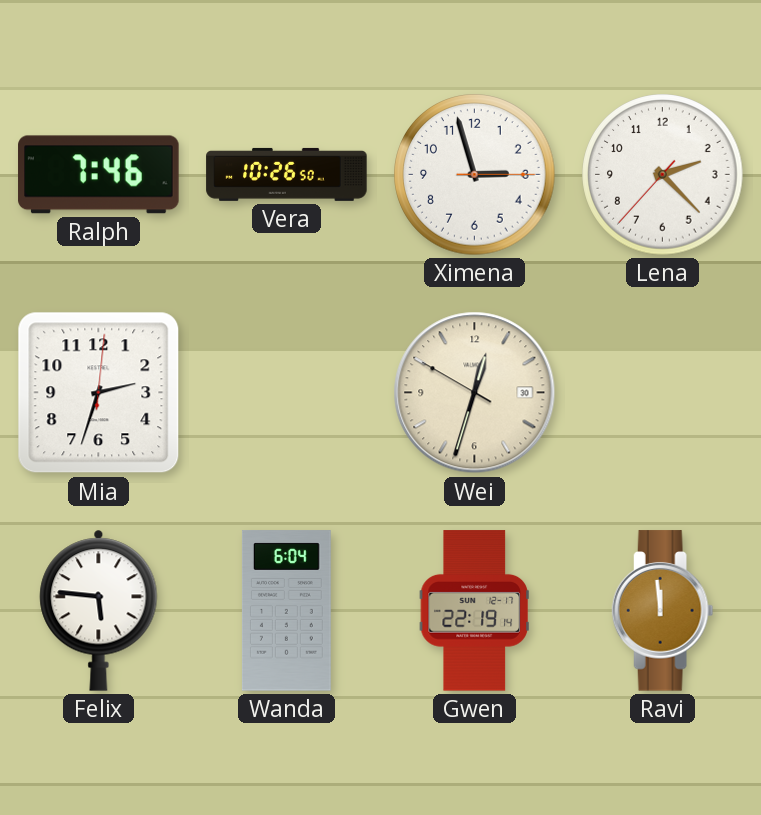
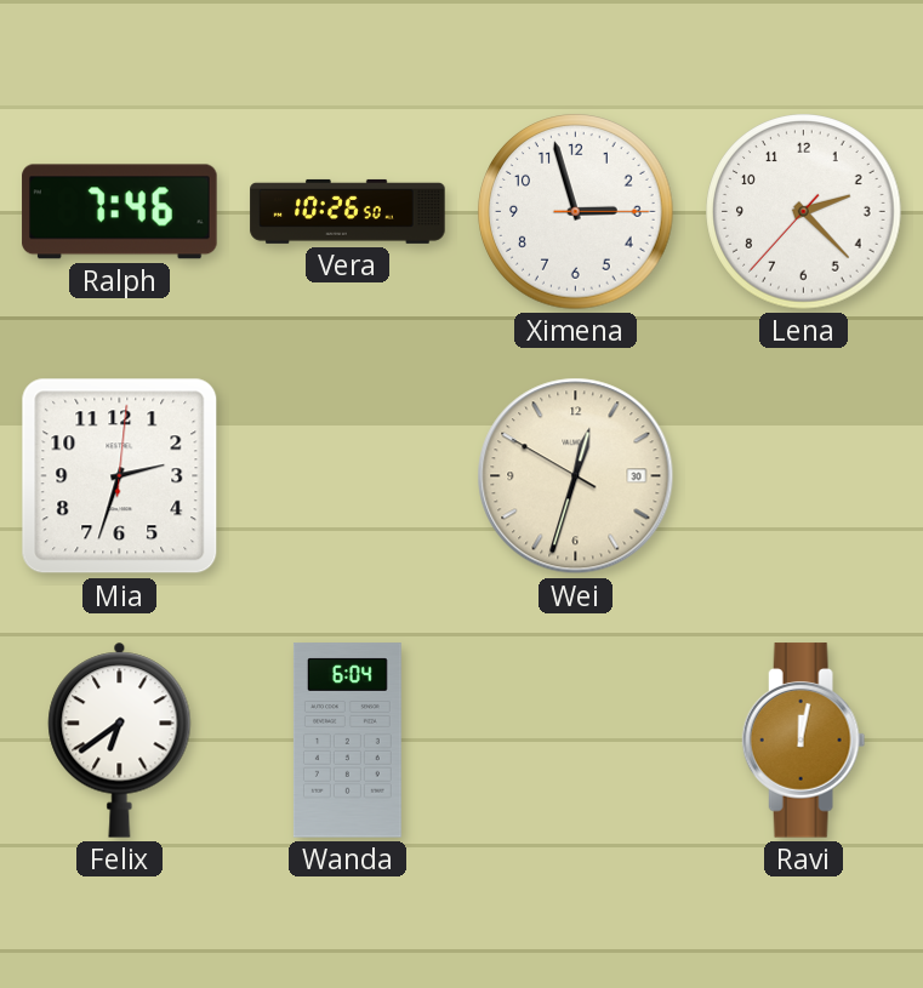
Felix: 5:46 -> 6:39 (120, 739)
Gwen: 22:19 -> none (474, 611)
Ravi: 11:59 -> 12:02 (804, 741)
